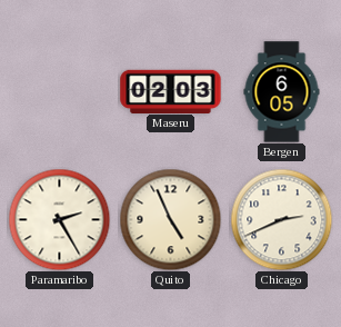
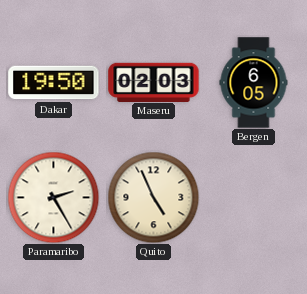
Dakar: none -> 19:50 (54, 83)
Chicago: 2:41 -> none (281, 219)
